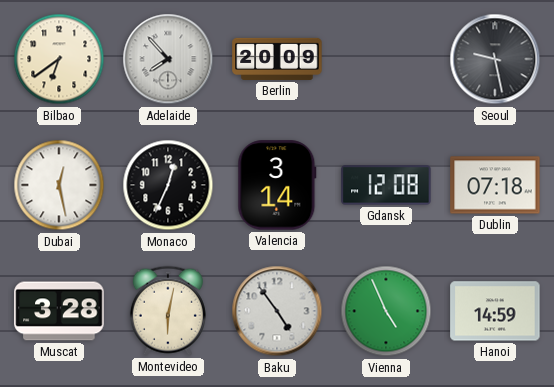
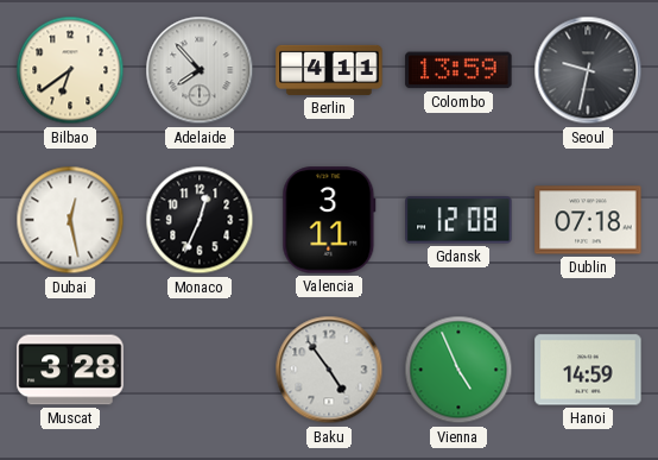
Berlin: 20:09 -> 4:11 (329, 70)
Colombo: none -> 13:59 (458, 70)
Seoul: 9:28 -> 9:32 (588, 70)
Valencia: 3:14 -> 3:11 (329, 220)
Montevideo: 6:02 -> none (168, 311)
